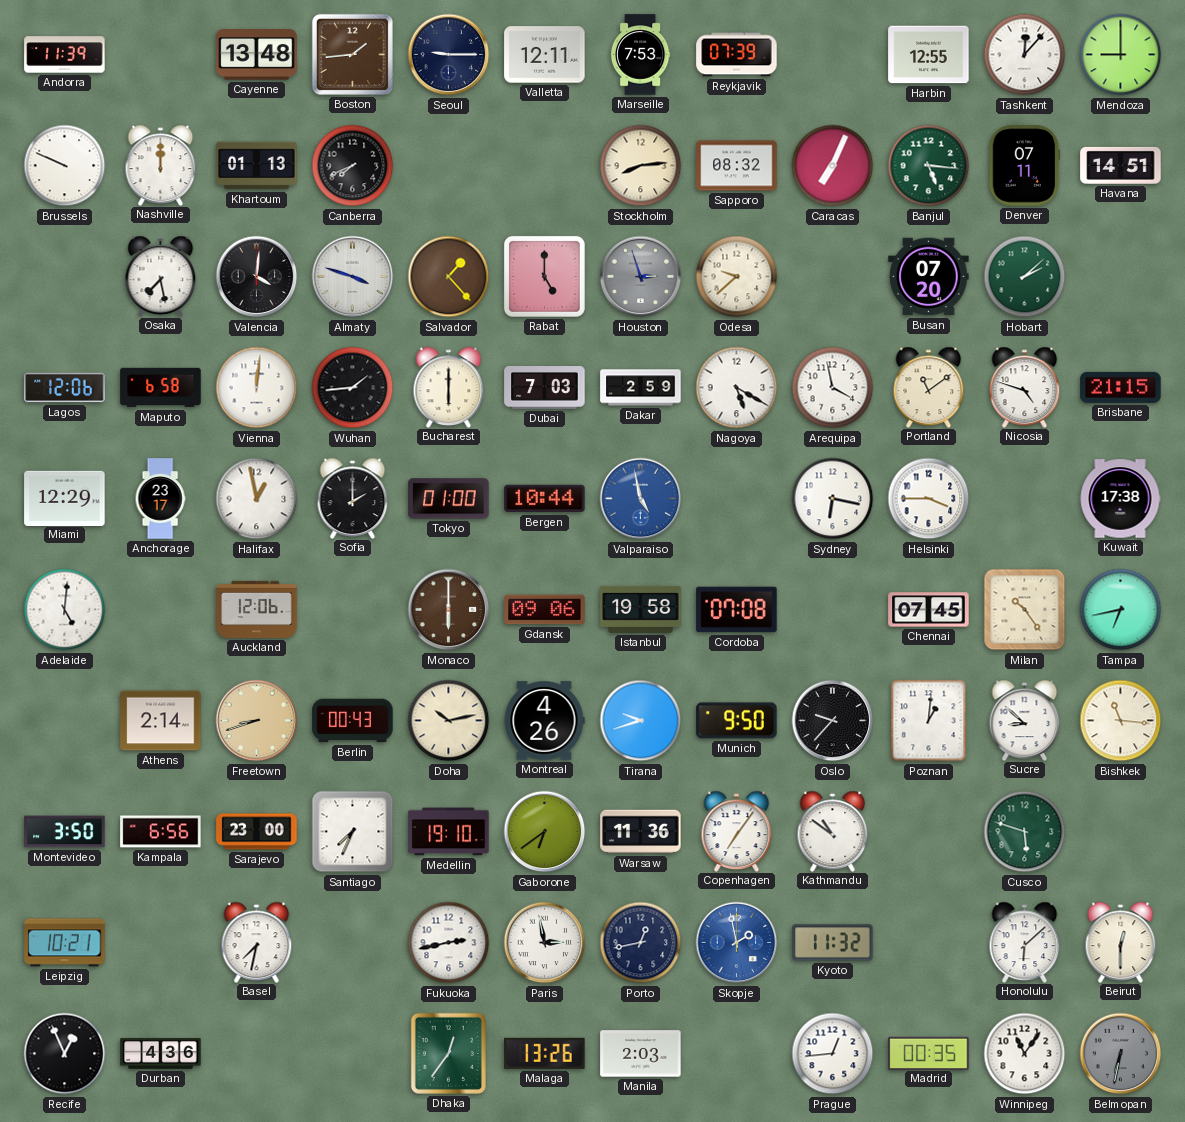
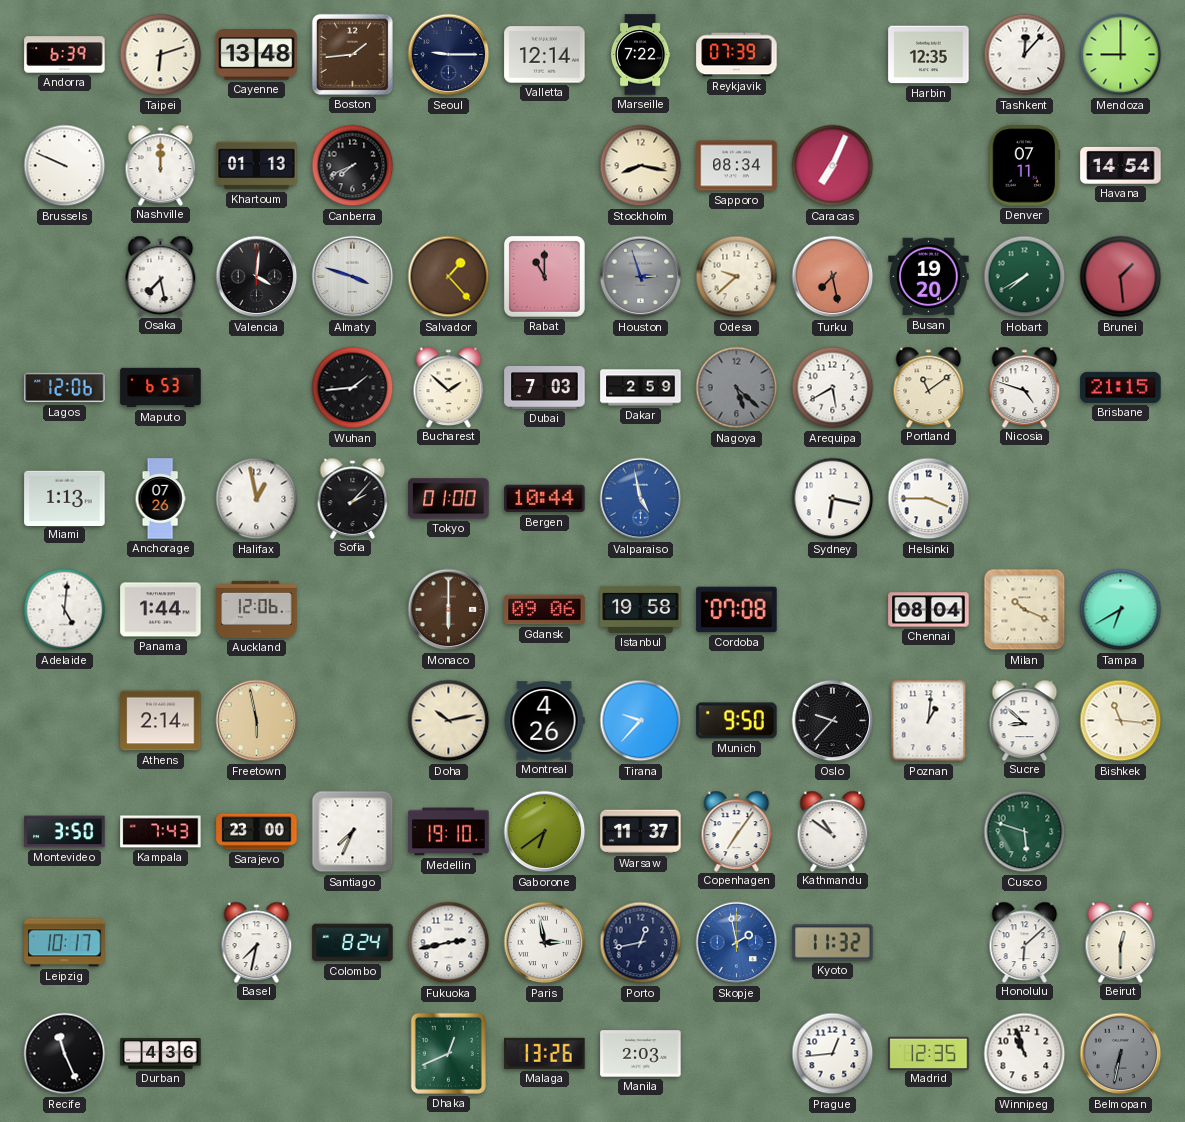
Andorra: 11:39 -> 6:39 (65, 55)
Taipei: none -> 6:12 (161, 55)
Valletta: 12:11 -> 12:14 (545, 55)
Marseille: 7:53 -> 7:22 (640, 55)
Harbin: 12:55 -> 12:35 (929, 55)
Stockholm: 8:14 -> 8:17 (641, 166)
Sapporo: 08:32 -> 08:34 (737, 166)
Banjul: 5:16 -> none (929, 166)
Havana: 14:51 -> 14:54 (1121, 165)
Rabat: 5:00 -> 11:00 (544, 276)
Turku: none -> 7:28 (833, 277)
Busan: 07:20 -> 19:20 (929, 277)
Hobart: 2:08 -> 7:40 (1025, 277)
Brunei: none -> 1:29 (1121, 277)
Maputo: 6:58 -> 6:53 (161, 388)
Vienna: 12:01 -> none (257, 388)
Bucharest: 6:00 -> 1:52 (449, 387)
Nagoya: 5:20 -> 5:22 (737, 388)
Nagoya dial: white -> grey (737, 388)
Arequipa: 3:58 -> 5:40 (833, 388)
Miami: 12:29 -> 1:13 (65, 498)
Anchorage: 23:17 -> 07:26 (160, 499)
Sofia: 2:00 -> 2:07 (353, 498)
Kuwait: 17:38 -> none (1120, 499)
Panama: none -> 1:44 (161, 610)
Chennai: 07:45 -> 08:04 (929, 610)
Milan: 10:24 -> 10:19 (1025, 610)
Tampa: 6:43 -> 6:40 (1121, 610)
Freetown: 8:42 -> 5:58 (257, 721)
Berlin: 00:43 -> none (353, 721)
Tirana: 9:42 -> 9:37 (641, 721)
Kampala: 6:56 -> 7:43 (161, 832)
Warsaw: 11:36 -> 11:37 (641, 832)
Leipzig: 10:21 -> 10:17 (65, 943)
Colombo: none -> 8:24 (353, 943)
Recife: 12:56 -> 11:26 (65, 1054)
Dhaka: 12:36 -> 12:41 (448, 1053)
Madrid: 00:35 -> 12:35 (929, 1053)
Winnipeg: 11:06 -> 10:57 (1025, 1054)
